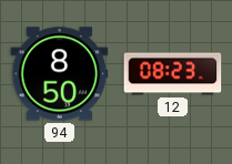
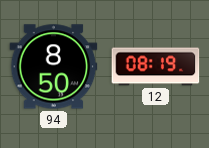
12: 08:23 -> 08:19 (156, 67)
